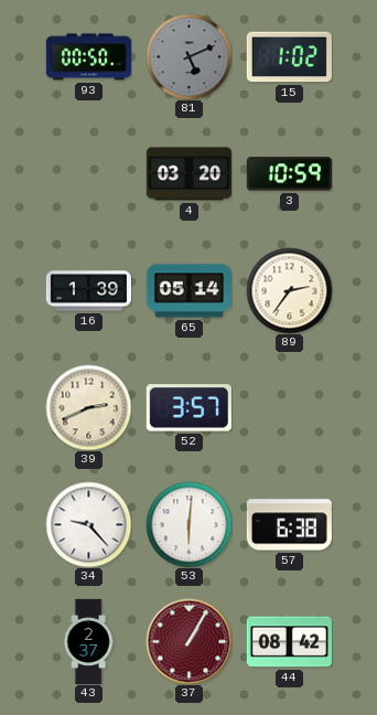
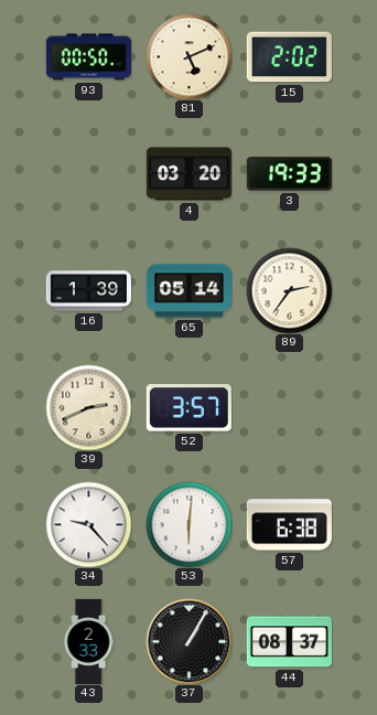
81 dial: grey -> cream (188, 56)
15: 1:02 -> 2:02 (289, 57)
3: 10:59 -> 19:33 (289, 174)
43: 2:37 -> 2:33 (88, 641)
37 dial: burgundy -> black (188, 641)
44: 08:42 -> 08:37 (289, 642)
